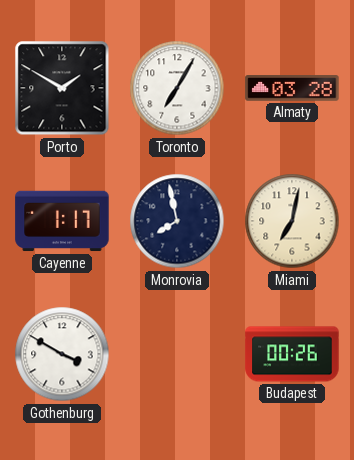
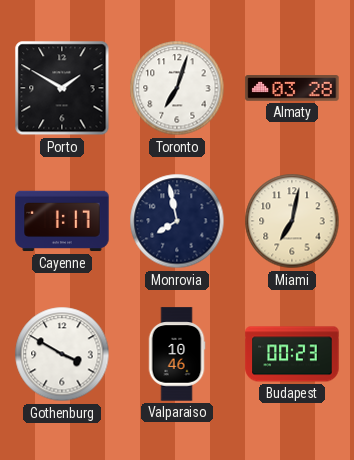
Toronto: 7:05 -> 7:03 (177, 88)
Valparaiso: none -> 10:46 (177, 354)
Budapest: 00:26 -> 00:23 (292, 354)
